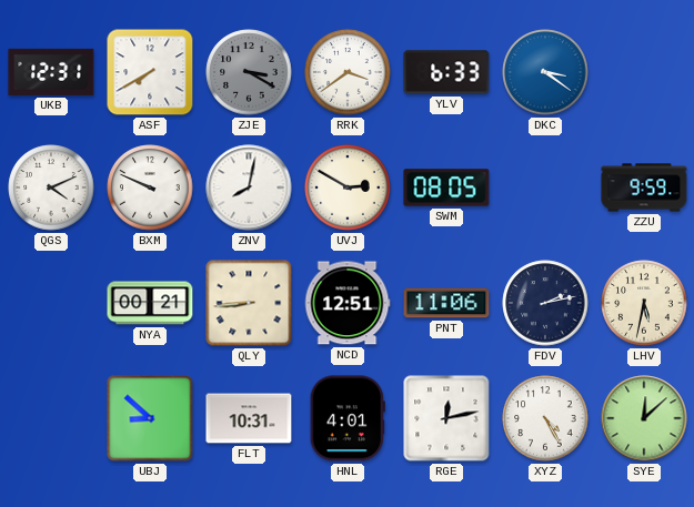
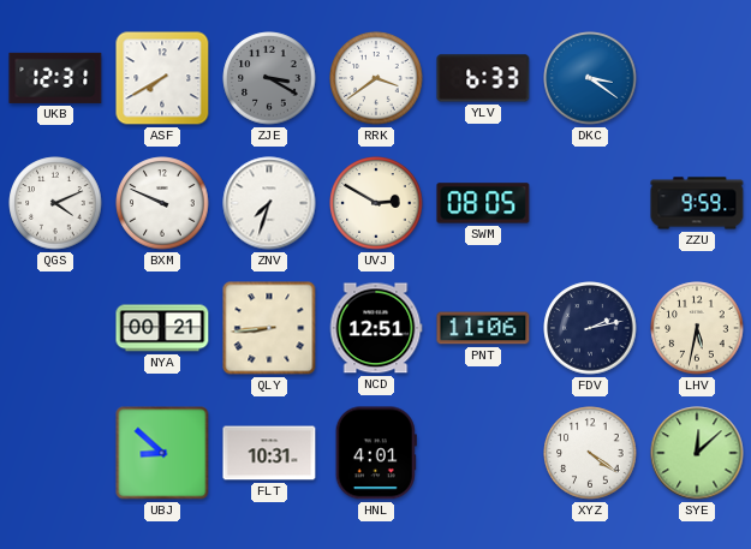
ZNV: 8:02 -> 7:33 (269, 203)
RGE: 12:13 -> none (446, 418)
XYZ: 4:25 -> 4:21 (590, 453)
